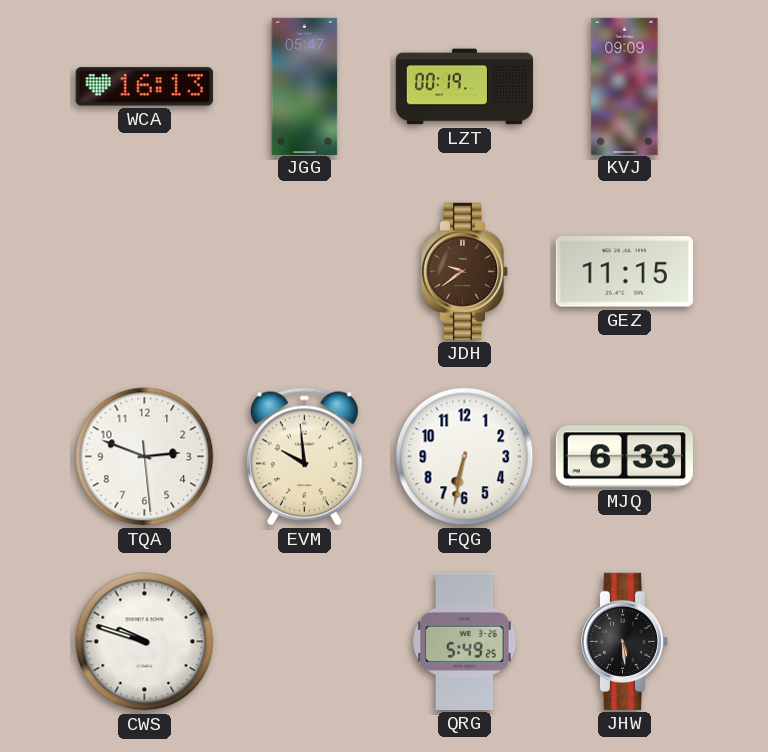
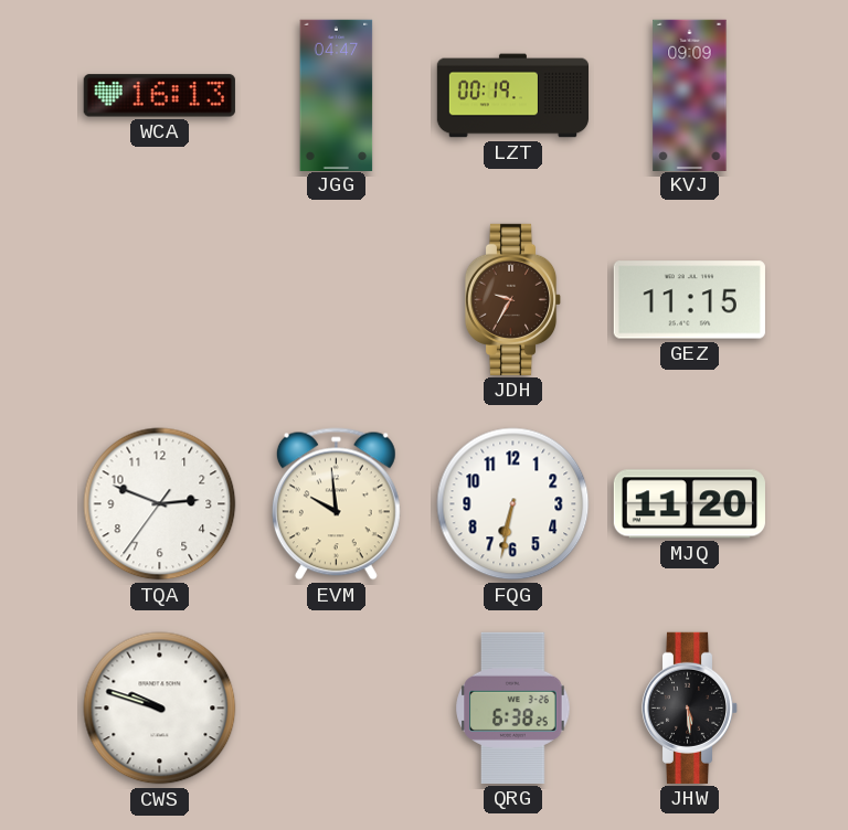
JGG: 05:47 -> 04:47 (337, 95)
JDH: 9:39 -> 9:35 (513, 299)
TQA: 2:48:29 -> 2:48:36 (160, 504)
MJQ: 6:33 -> 11:20 (689, 504)
QRG: 5:49 -> 6:38 (513, 707)
